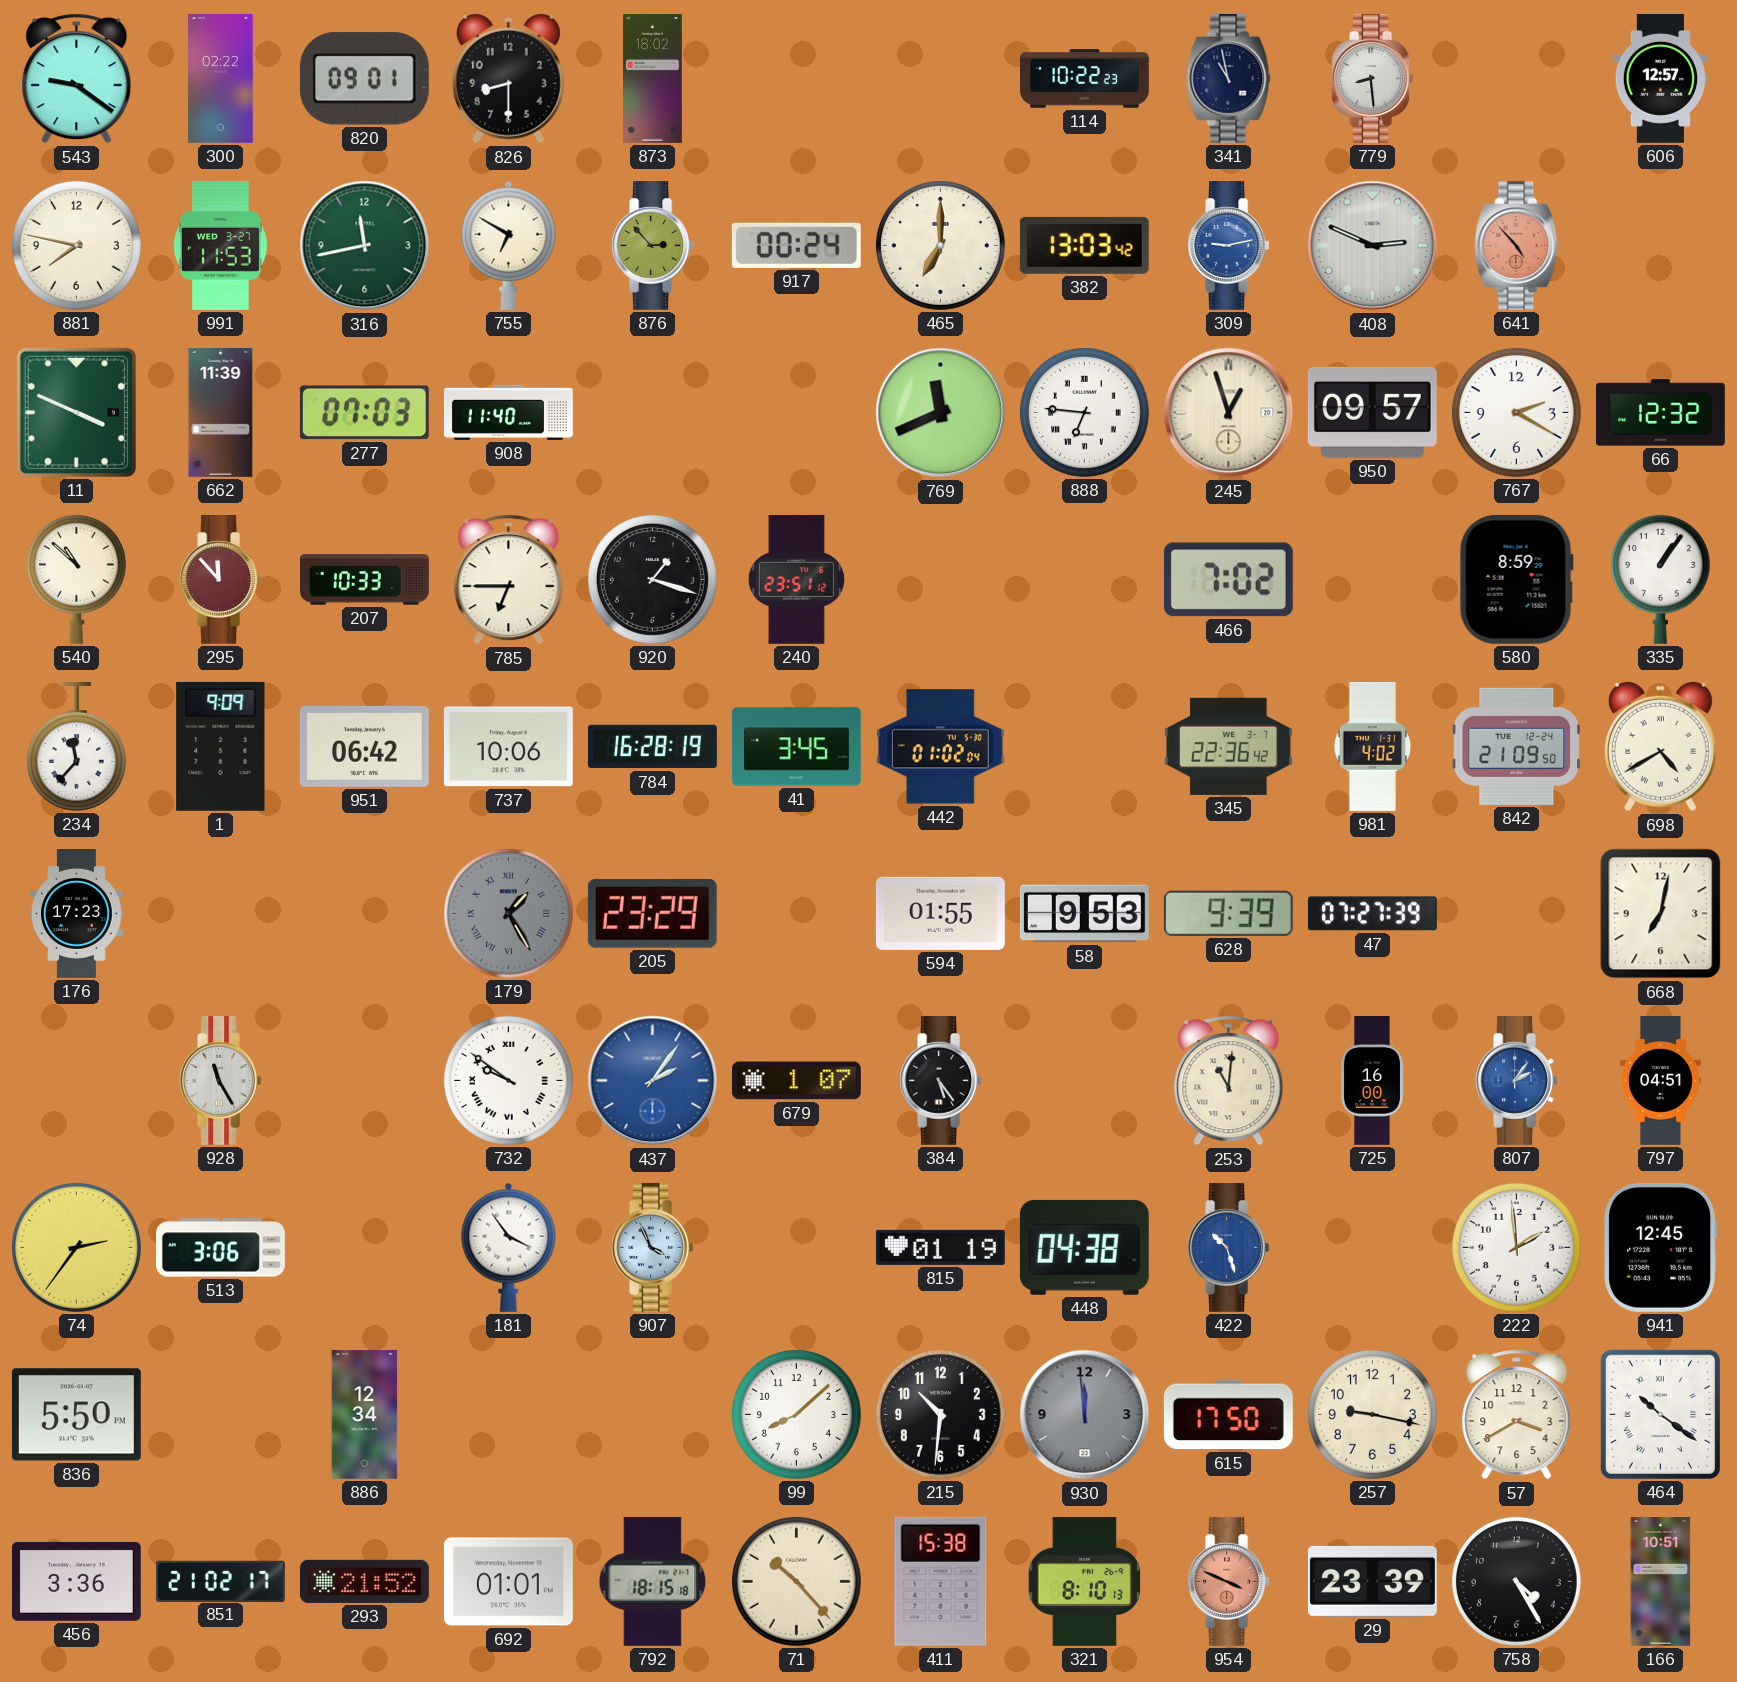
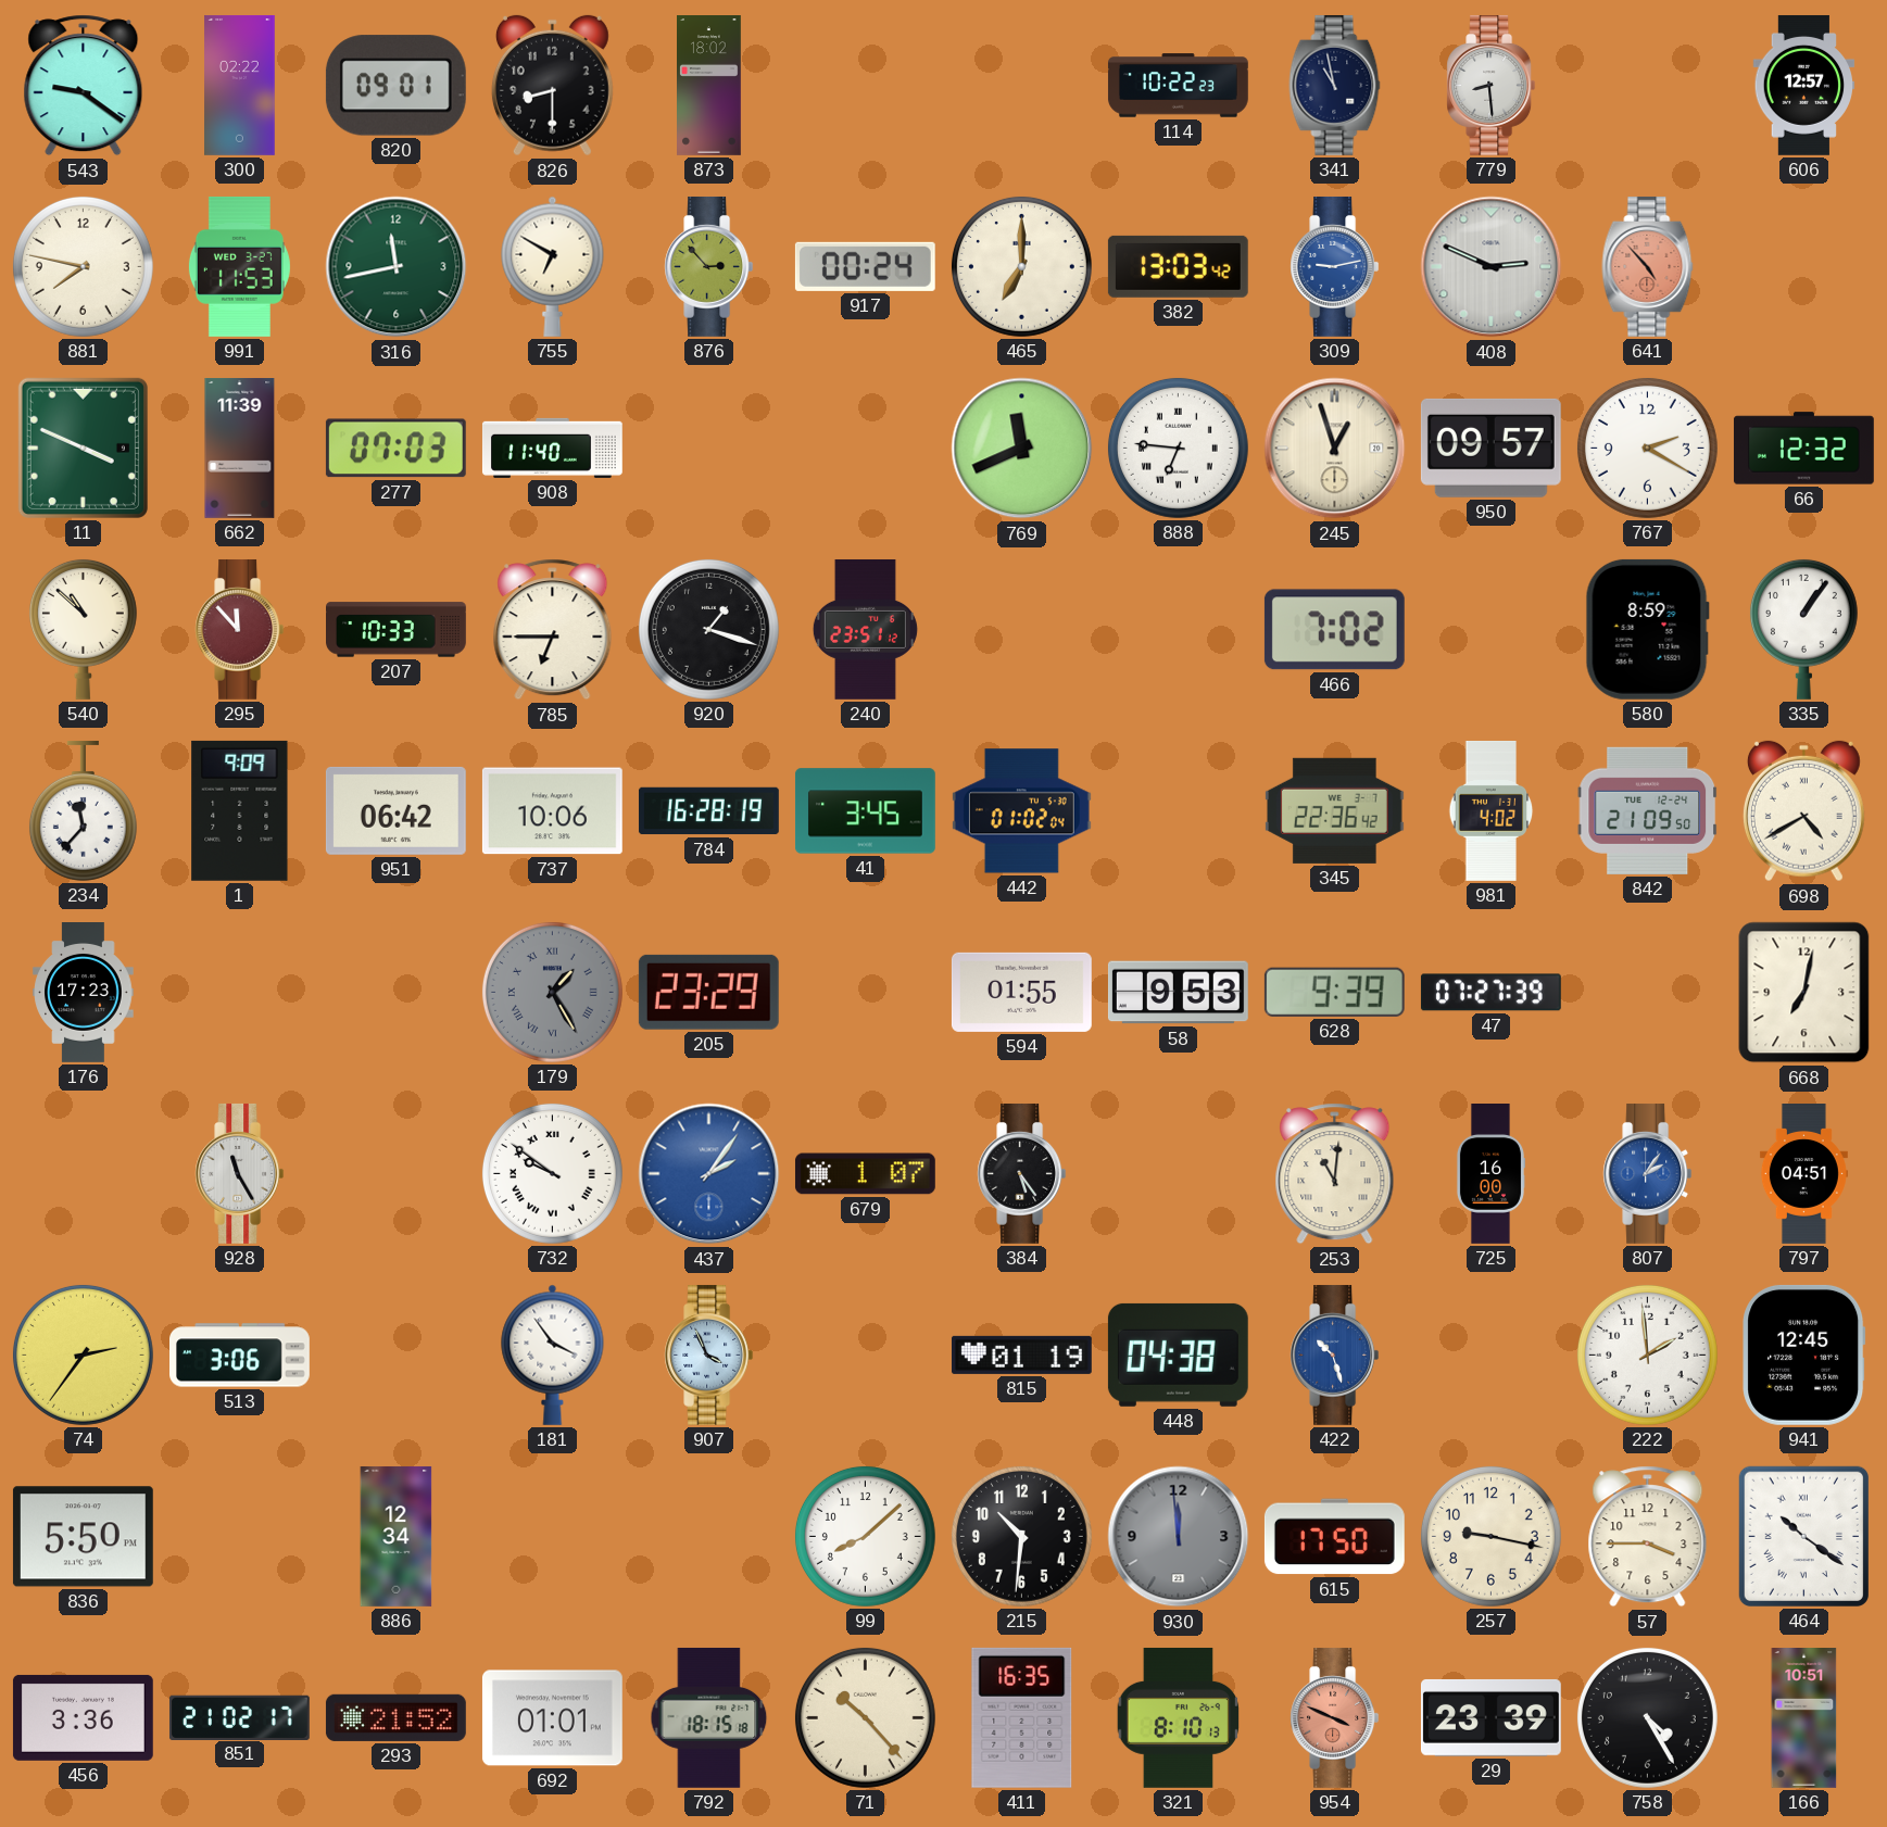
57: 3:40 -> 3:45 (1648, 1537)
411: 15:38 -> 16:35 (1022, 1717)
